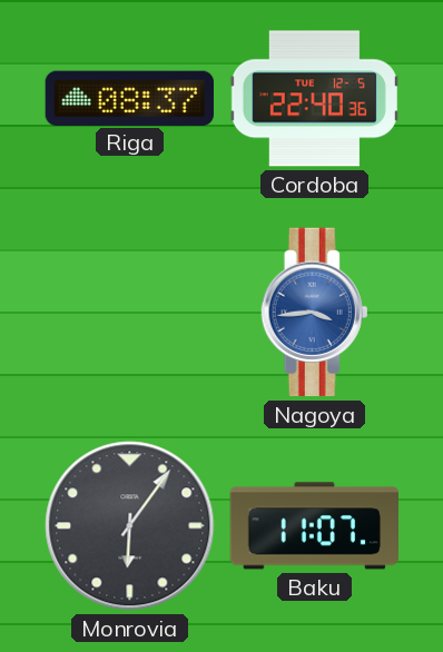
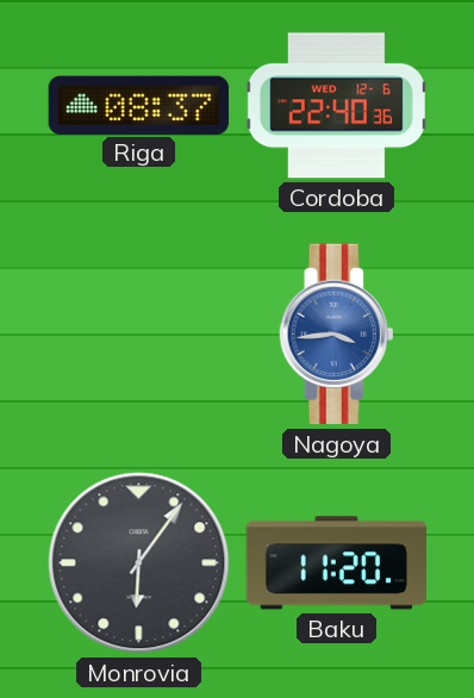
Cordoba date: TUE 12-5 -> WED 12-6 (336, 106)
Baku: 11:07 -> 11:20 (336, 563)
